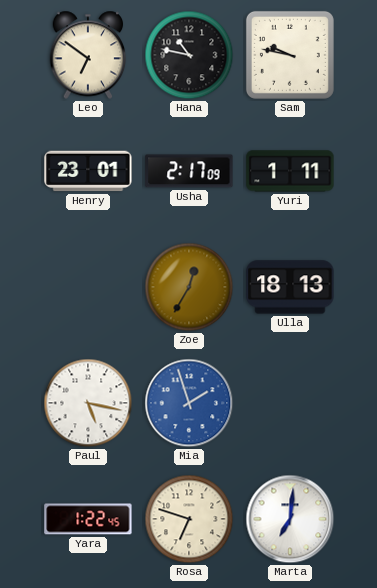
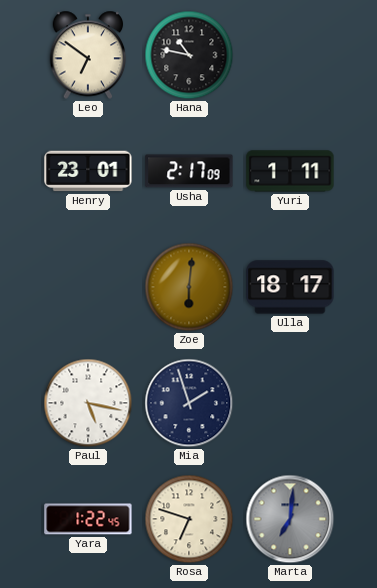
Sam: 9:47 -> none (290, 55)
Zoe: 12:35 -> 6:01 (189, 287)
Ulla: 18:13 -> 18:17 (290, 287)
Mia dial: blue -> navy (189, 403)
Marta dial: white -> grey (290, 519)
